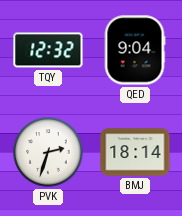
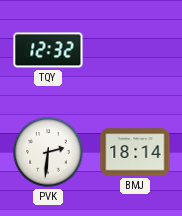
QED: 9:04 -> none (135, 50)
PVK: 2:33 -> 2:31 (48, 152)
